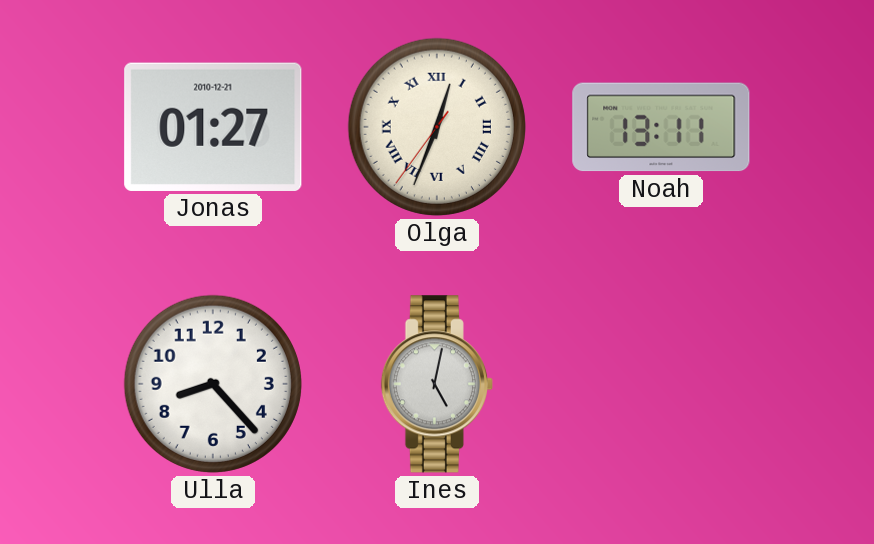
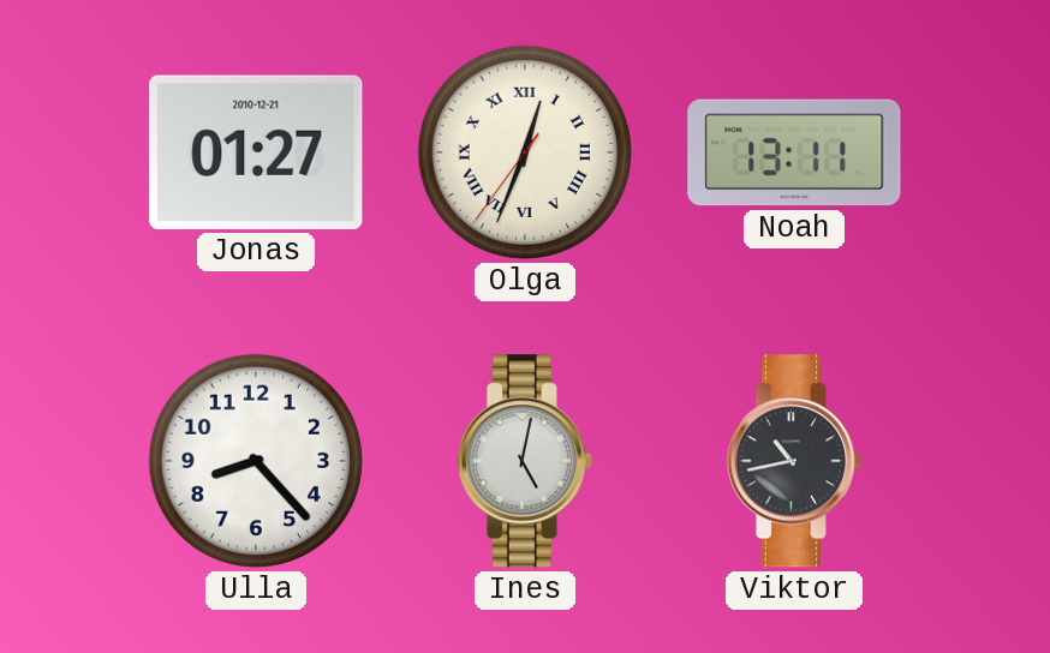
Viktor: none -> 10:43 (793, 461)
